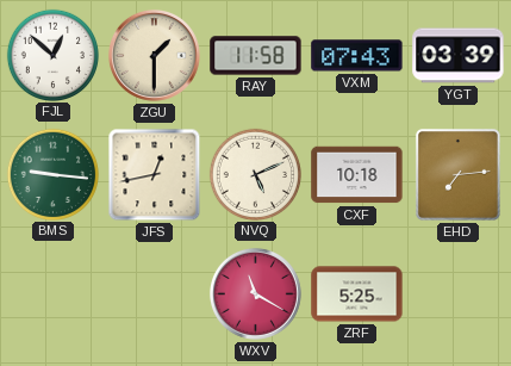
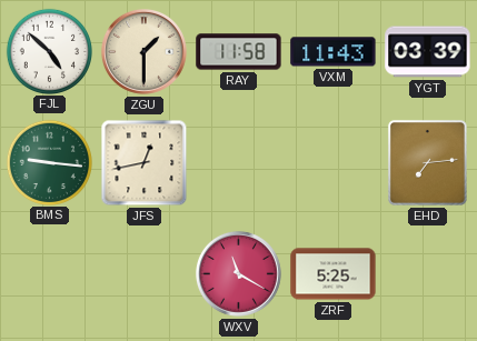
FJL: 12:52 -> 4:52 (49, 51)
VXM: 07:43 -> 11:43 (334, 52)
NVQ: 5:11 -> none (255, 174)
CXF: 10:18 -> none (357, 175)
